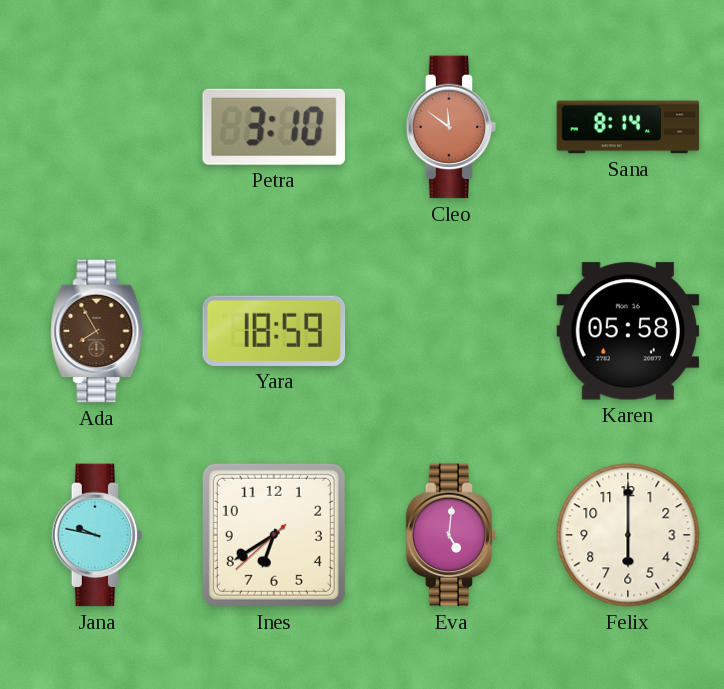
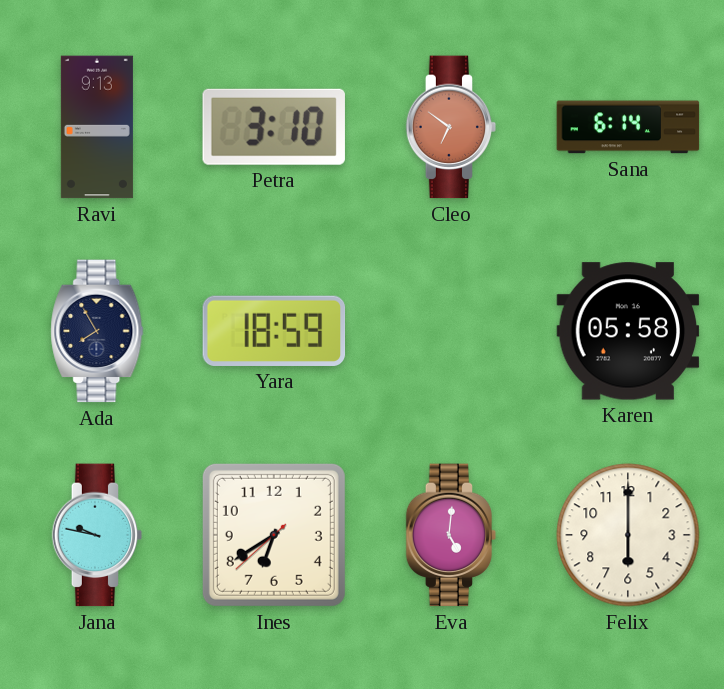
Ravi: none -> 9:13 (97, 127)
Cleo: 11:51 -> 6:51 (451, 127)
Sana: 8:14 -> 6:14 (628, 127)
Ada dial: brown -> navy (97, 331)
